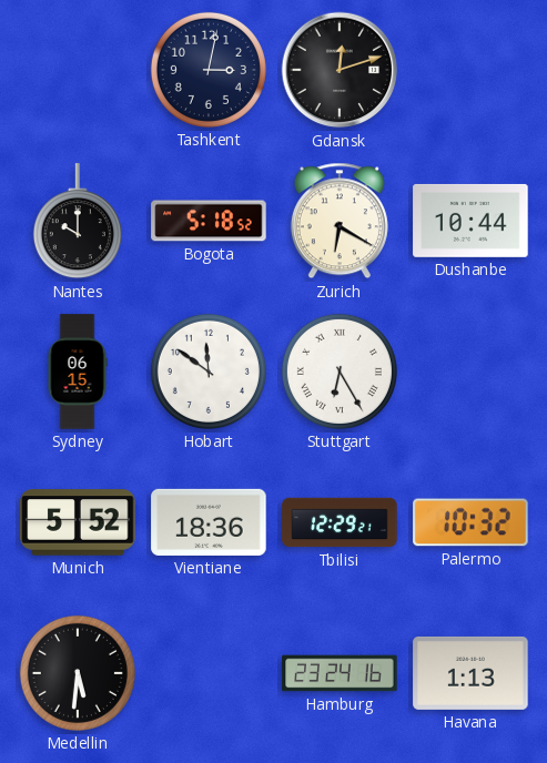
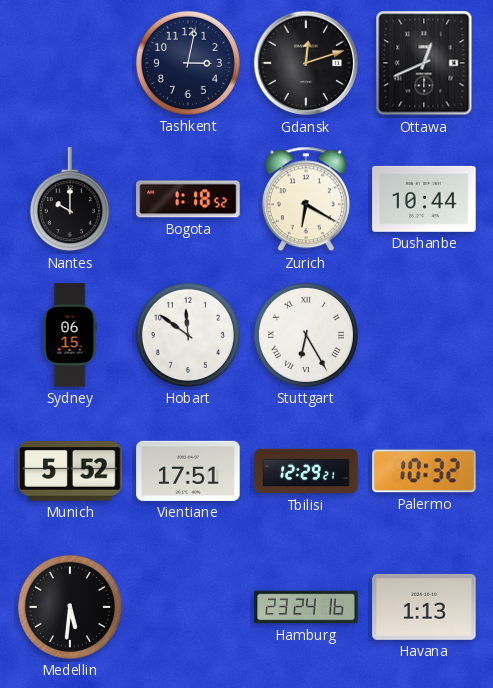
Ottawa: none -> 12:41 (424, 63)
Bogota: 5:18 -> 1:18 (188, 199)
Vientiane: 18:36 -> 17:51 (188, 471)
